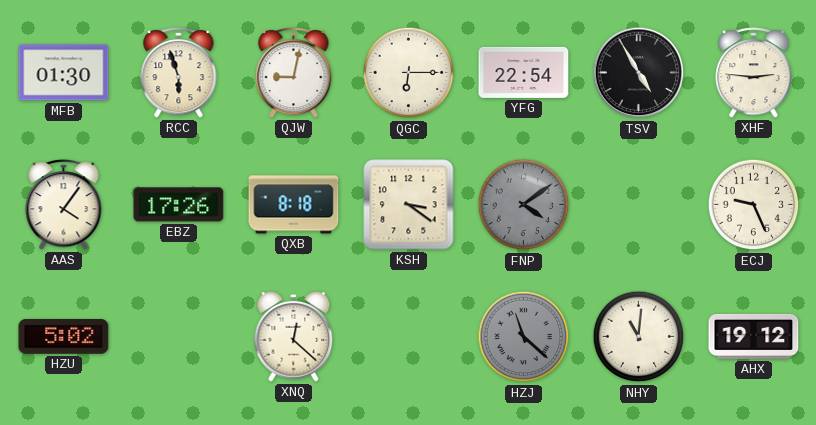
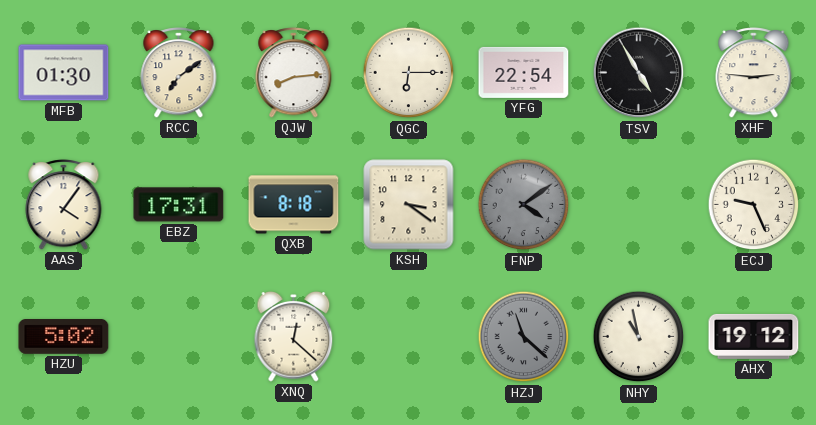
RCC: 5:57 -> 7:09 (179, 73)
QJW: 9:02 -> 8:14 (294, 73)
EBZ: 17:26 -> 17:31 (179, 205)
NHY: 11:01 -> 10:58 (639, 337)
